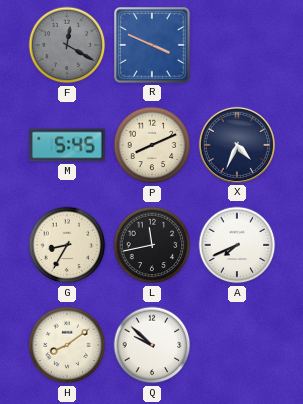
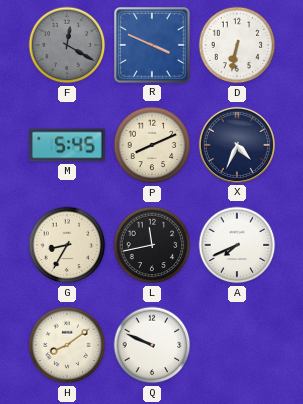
D: none -> 6:32 (237, 45)
Q: 9:52 -> 9:49 (152, 345)
